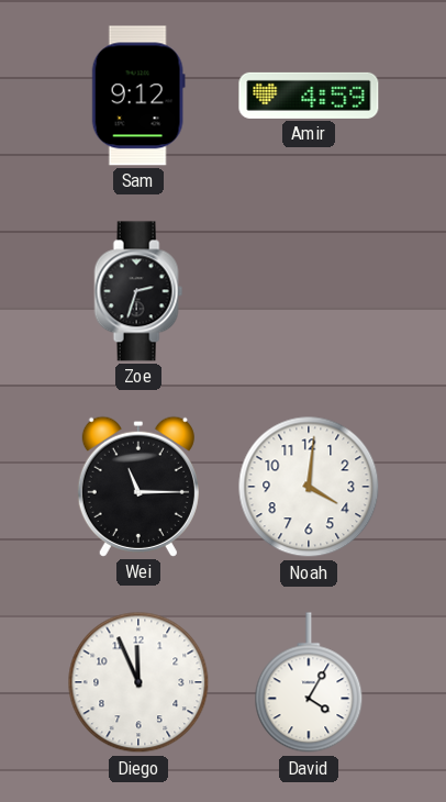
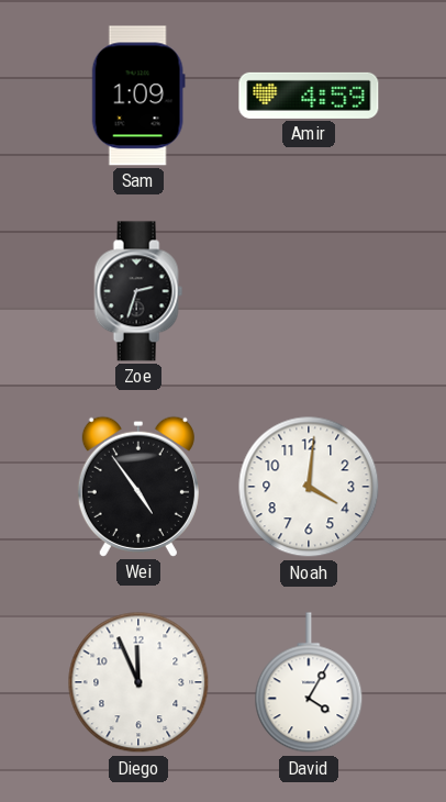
Sam: 9:12 -> 1:09 (138, 96)
Wei: 11:15 -> 4:54 (138, 487)
